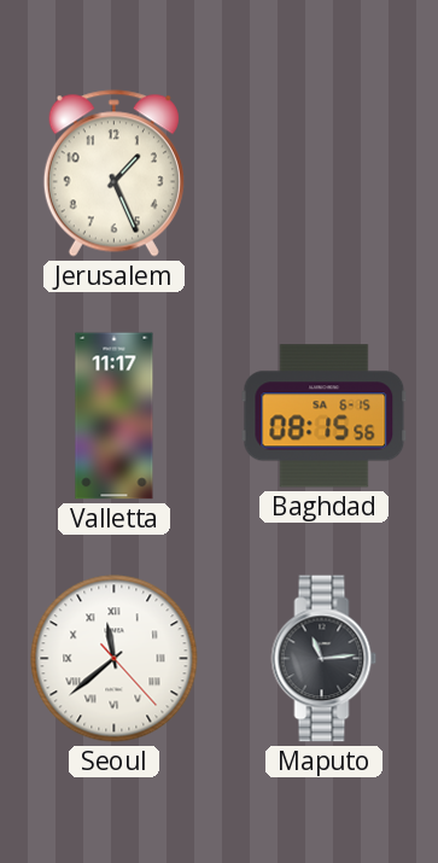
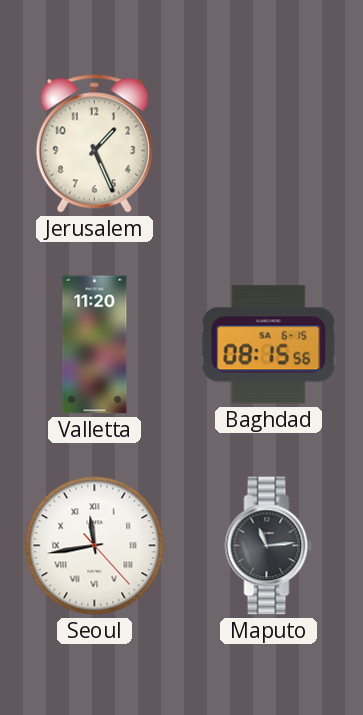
Valletta: 11:17 -> 11:20 (95, 345)
Seoul: 11:38 -> 11:43 (95, 546)
